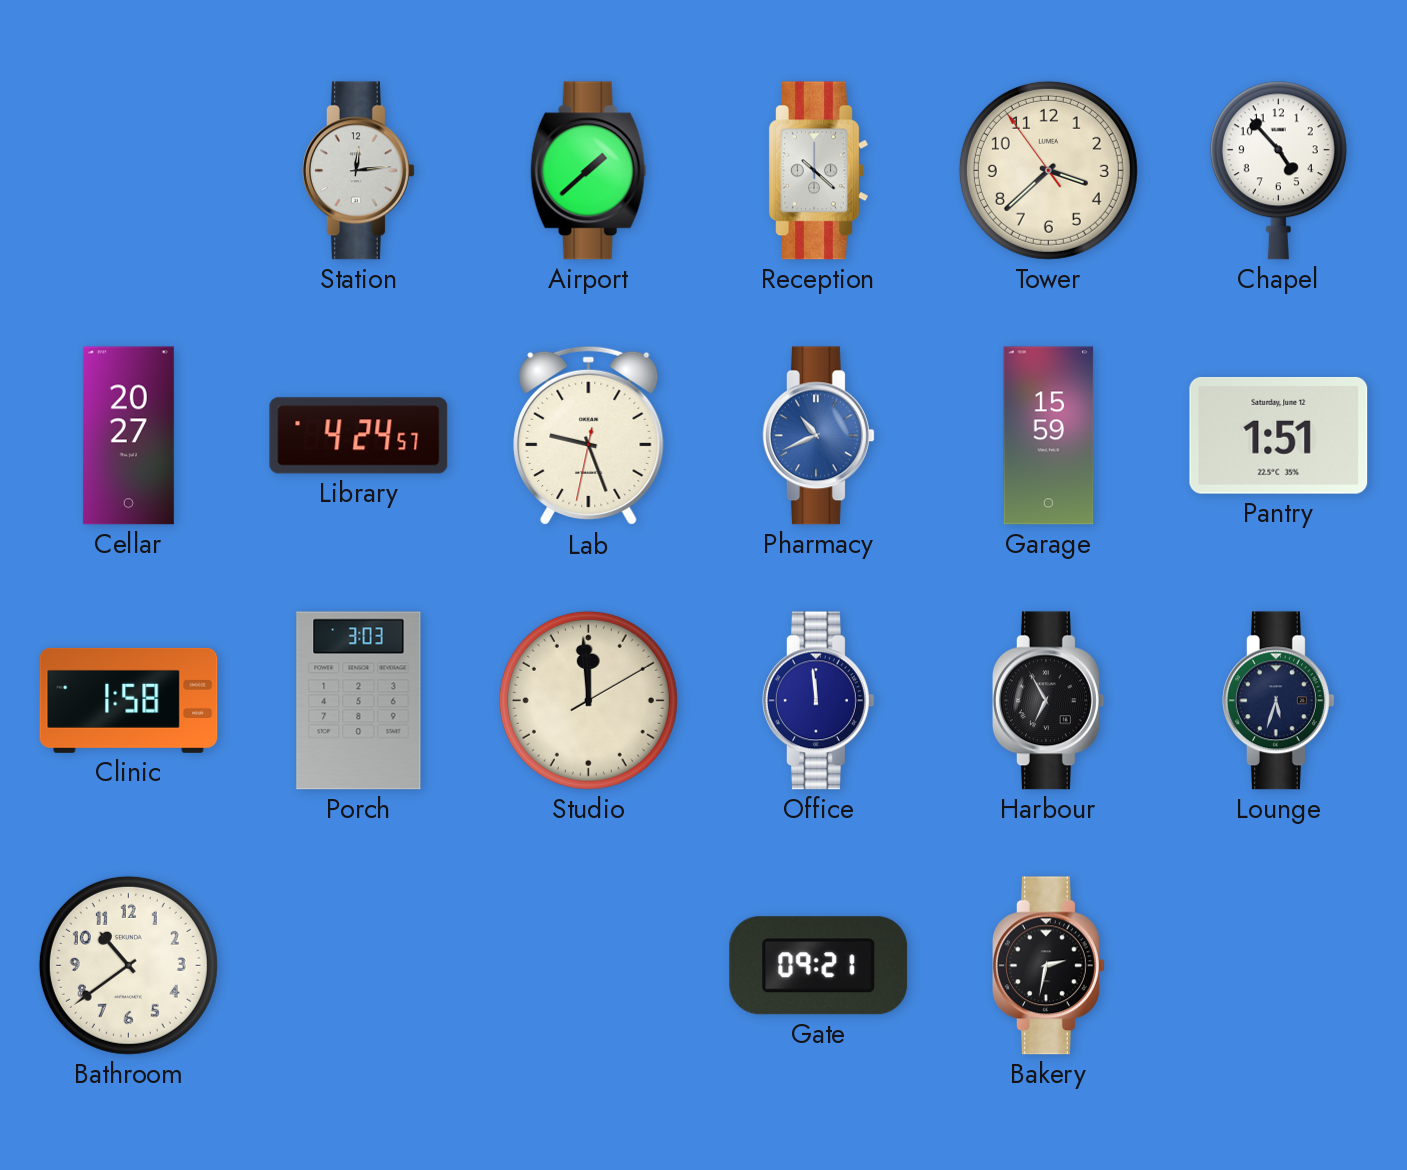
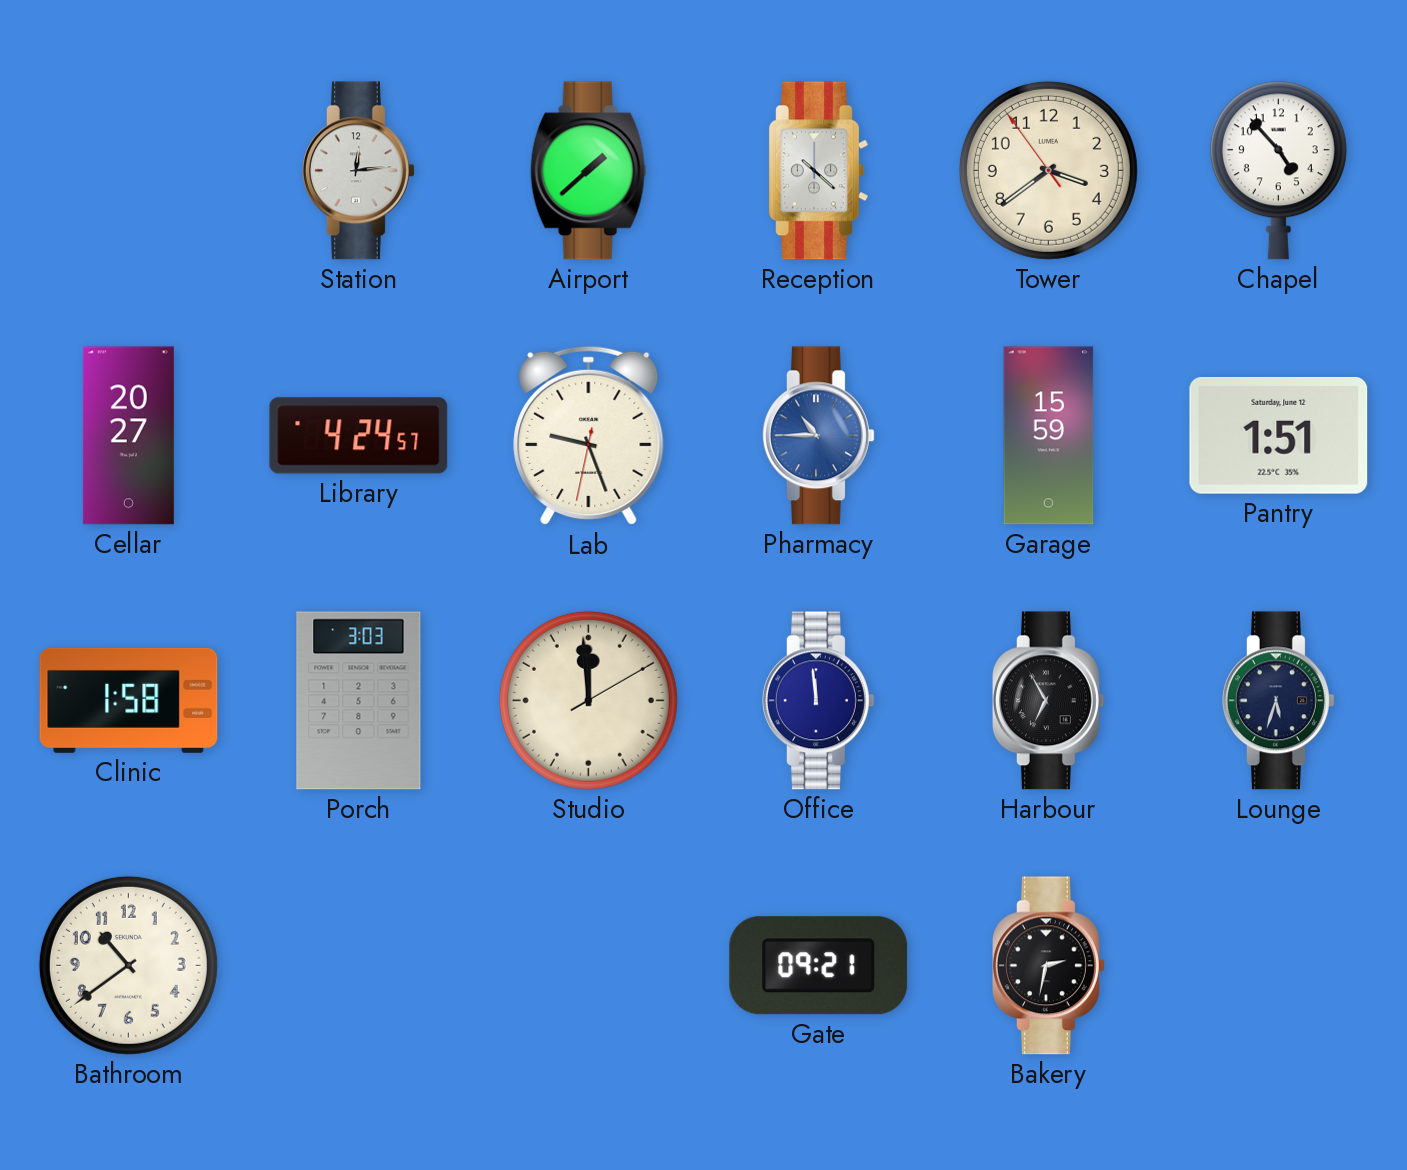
Tower: 3:37 -> 3:38 (1048, 170)
Pharmacy: 10:41 -> 10:45 (818, 436)
